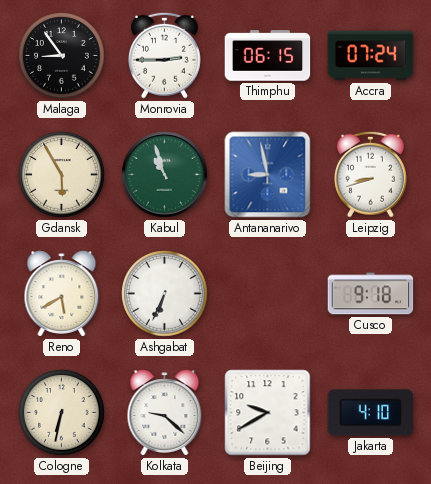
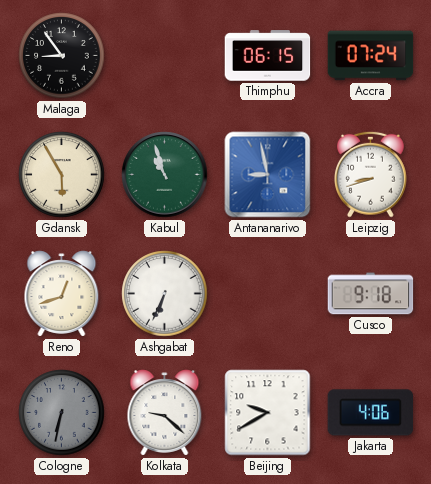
Monrovia: 2:45 -> none (164, 55)
Reno: 5:40 -> 12:42 (62, 294)
Cologne dial: cream -> grey (62, 413)
Jakarta: 4:10 -> 4:06 (371, 413)
